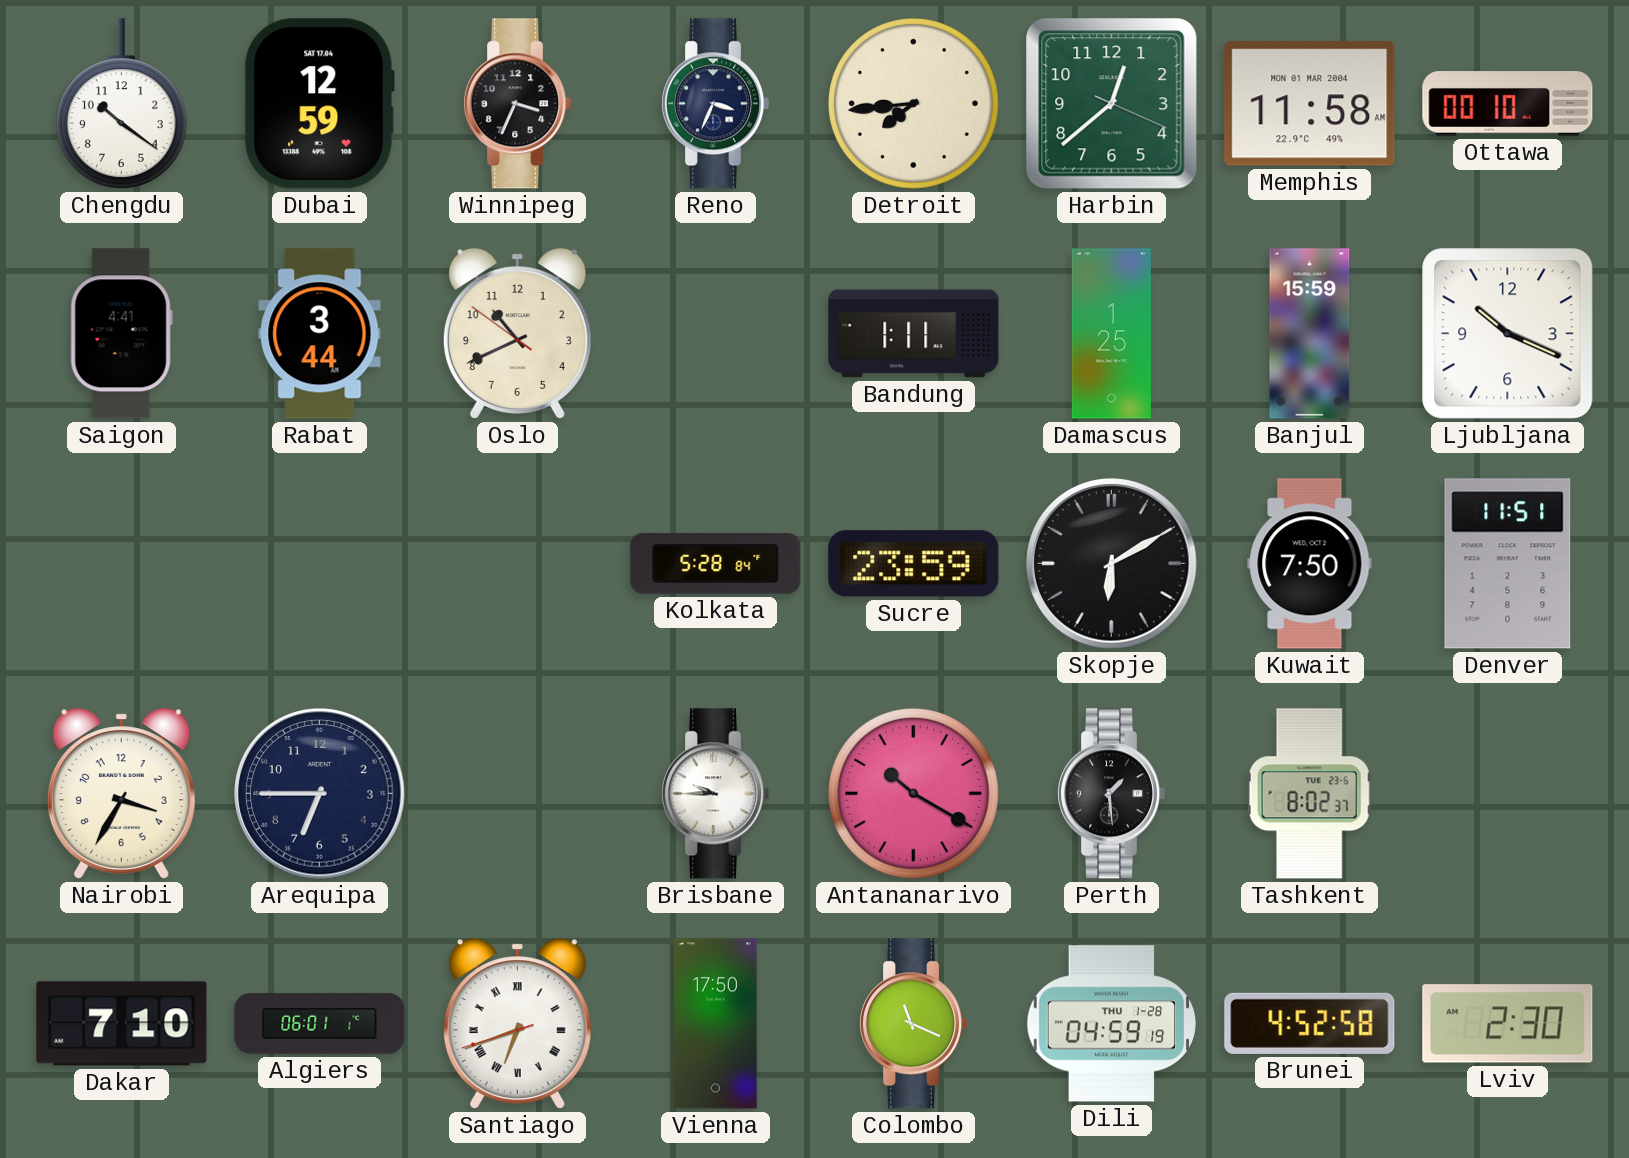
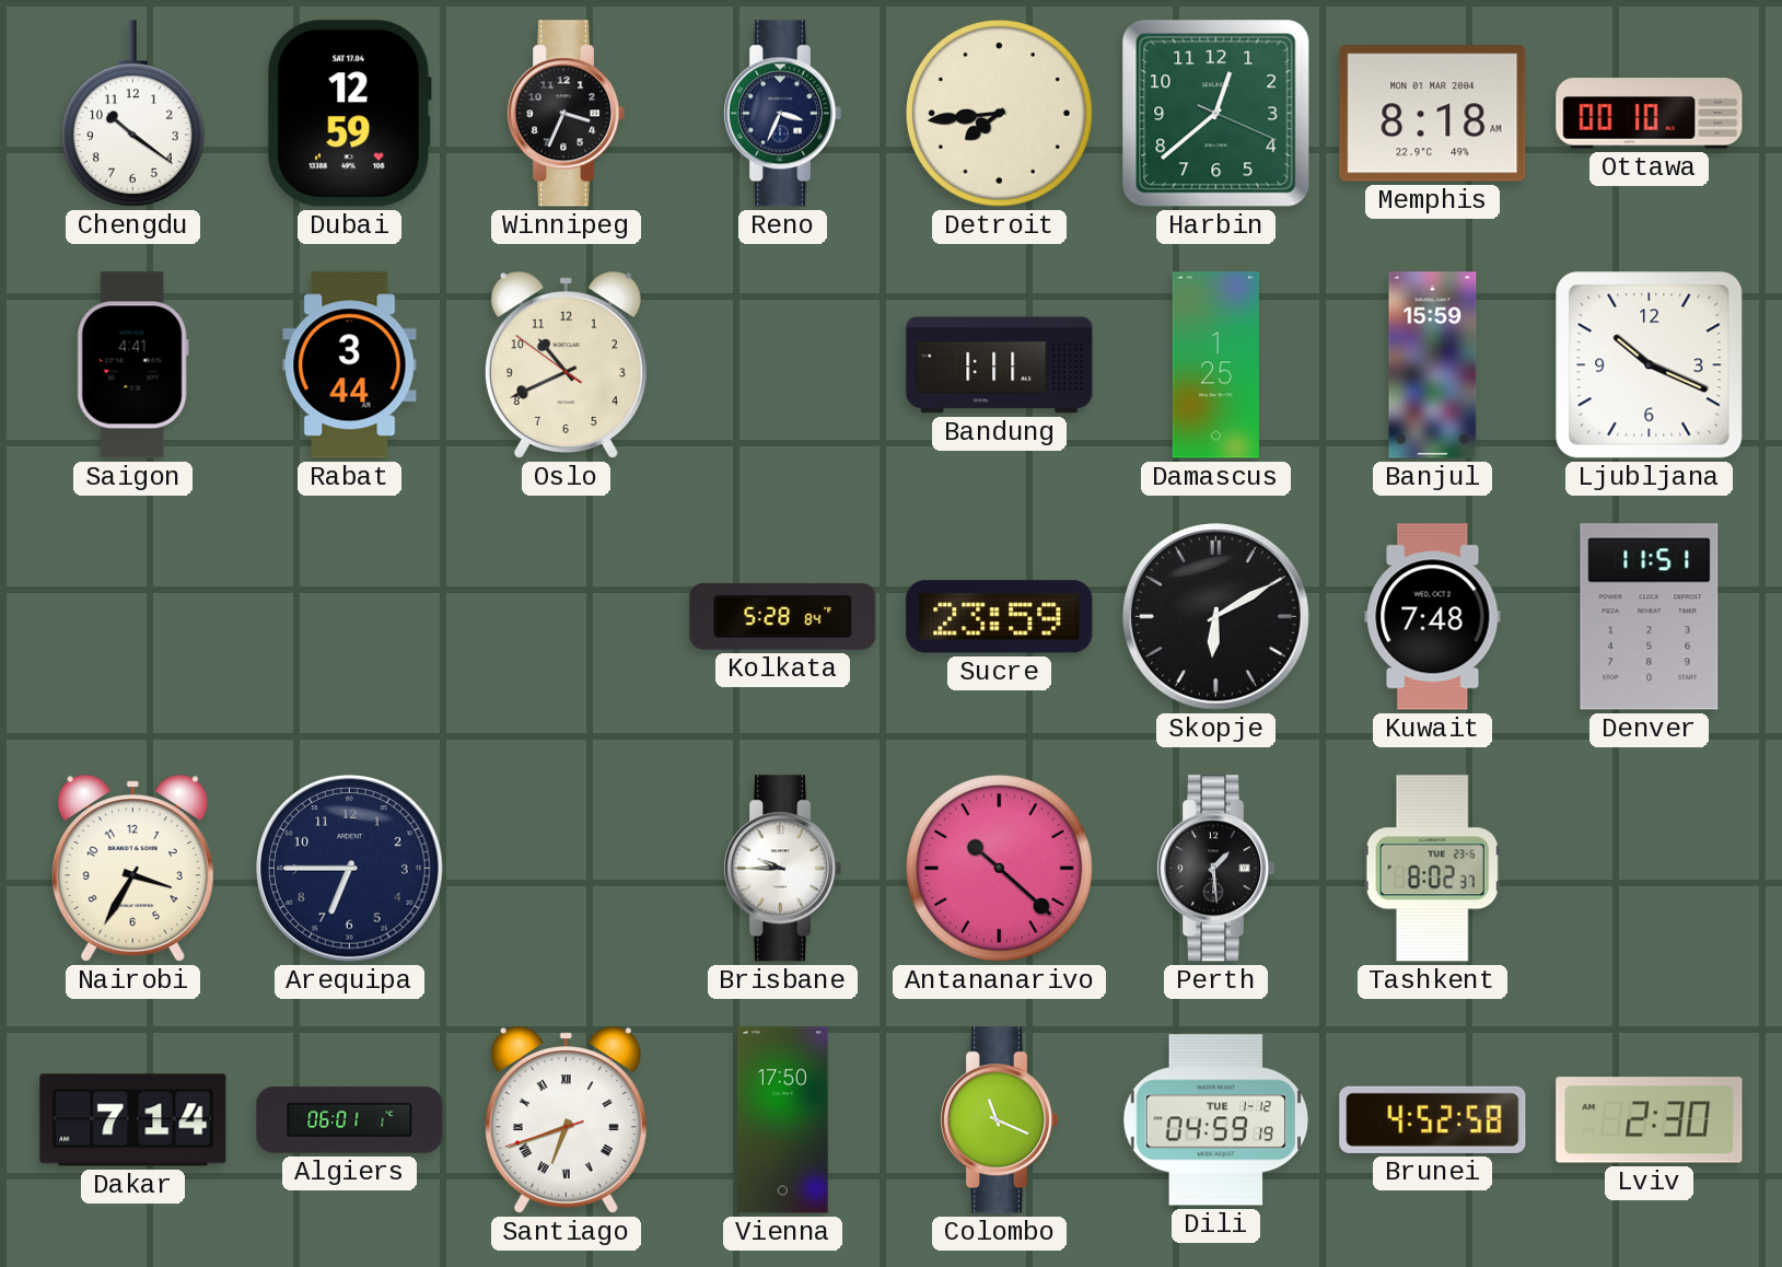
Memphis: 11:58 -> 8:18 (1433, 114)
Kuwait: 7:50 -> 7:48 (1433, 617)
Antananarivo: 10:20 -> 10:22 (999, 868)
Dakar: 7:10 -> 7:14 (133, 1120)
Dili date: THU 1-28 -> TUE 1-12 (1216, 1120)
